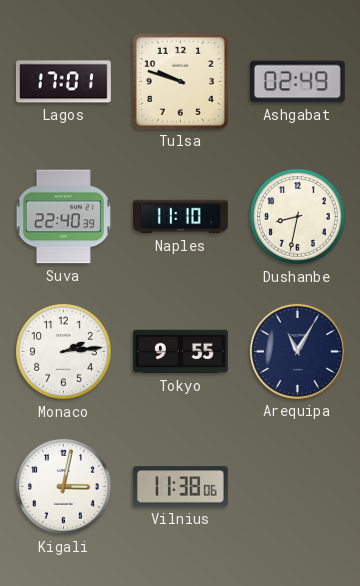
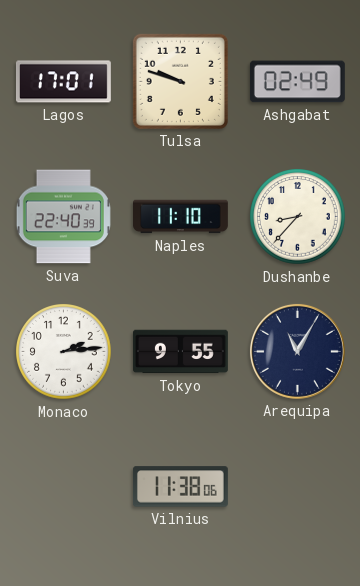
Dushanbe: 8:32 -> 8:37 (298, 217)
Kigali: 3:02 -> none (64, 487)
